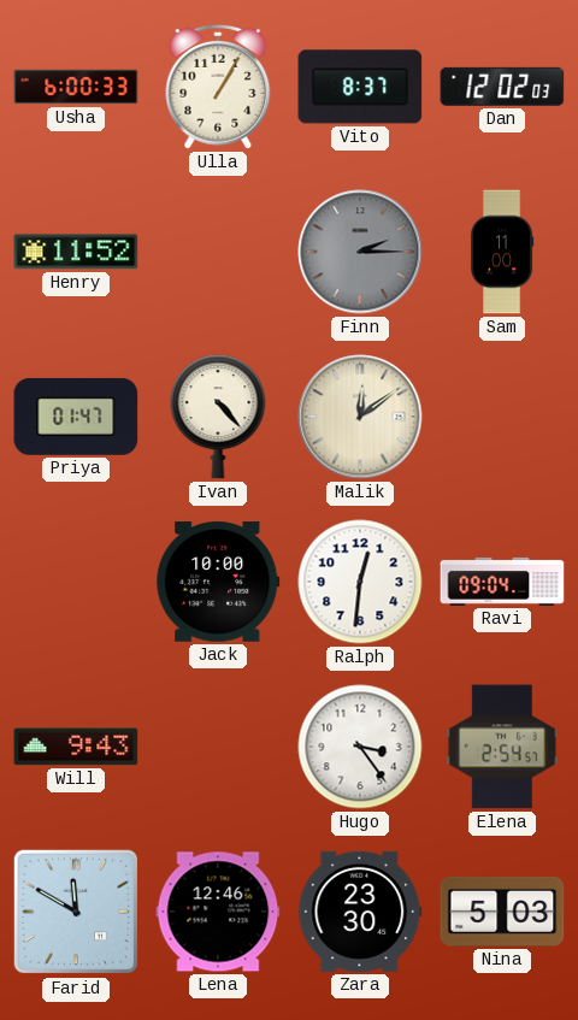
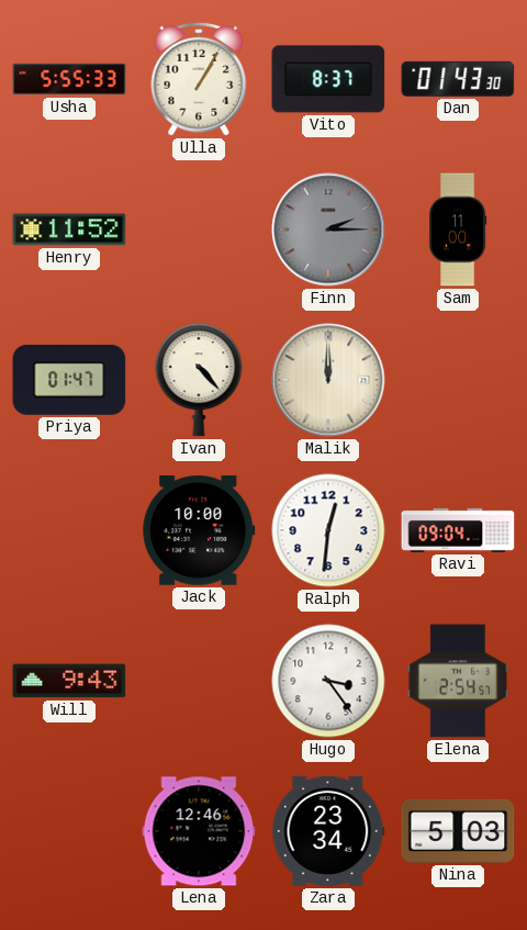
Usha: 6:00 -> 5:55 (69, 79)
Dan: 12:02 -> 01:43 (458, 79)
Malik: 12:09 -> 12:00 (328, 380)
Farid: 11:50 -> none (76, 912)
Zara: 23:30 -> 23:34 (328, 831)
